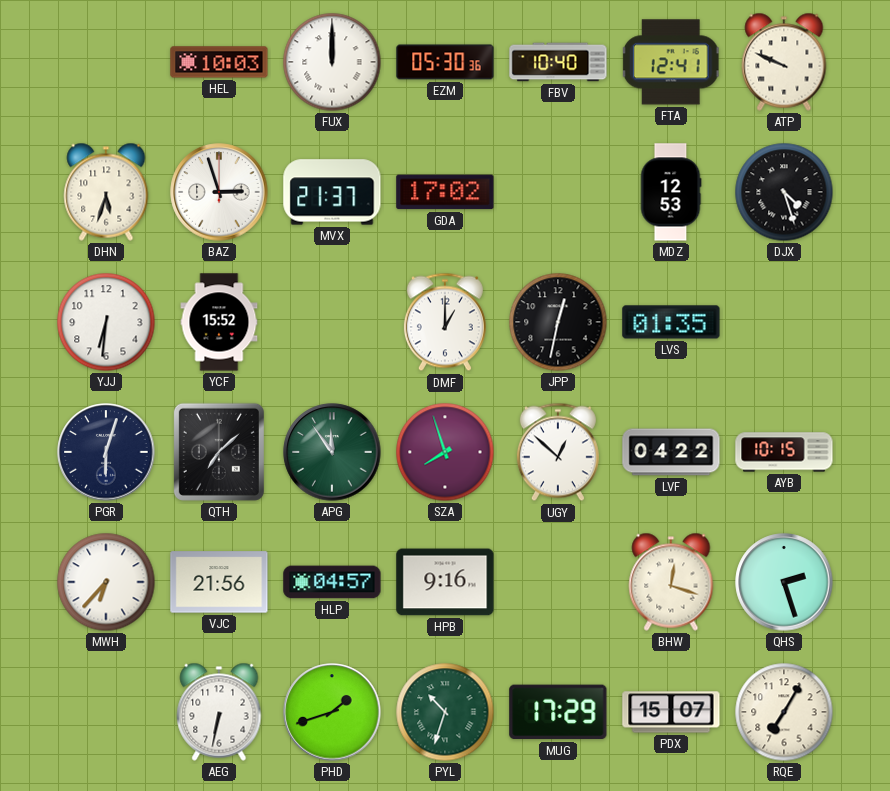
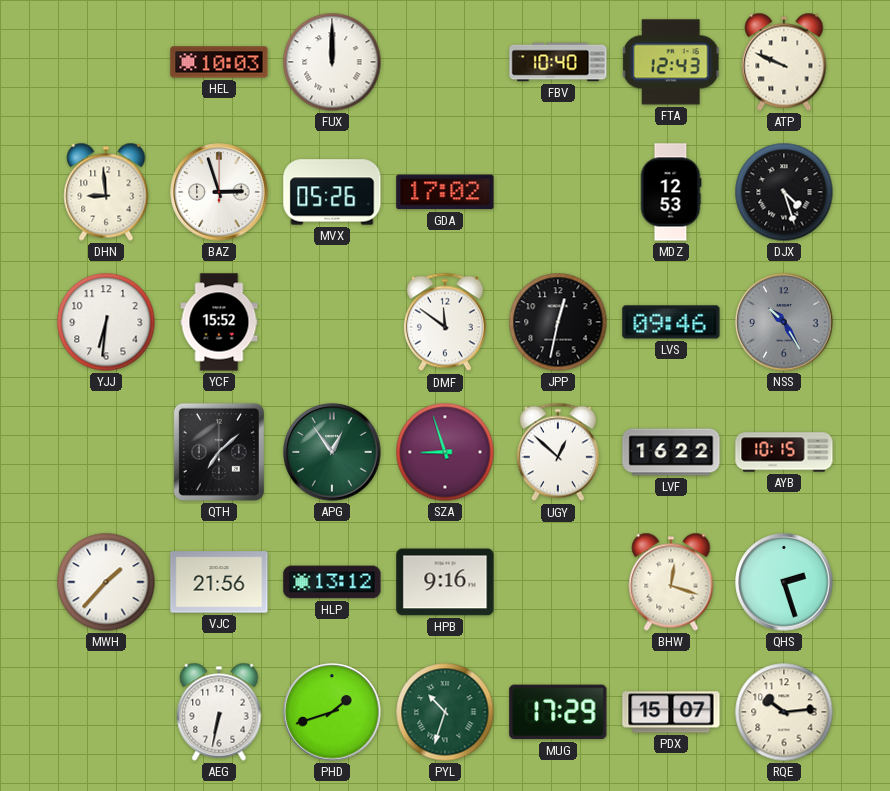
EZM: 05:30 -> none (445, 62)
FTA: 12:41 -> 12:43 (671, 62)
DHN: 5:33 -> 8:59 (106, 192)
MVX: 21:37 -> 05:26 (332, 192)
DMF: 1:00 -> 11:51 (445, 322)
LVS: 01:35 -> 09:46 (671, 322)
NSS: none -> 10:25 (784, 322)
PGR: 6:03 -> none (106, 452)
APG: 11:54 -> 12:54 (332, 452)
SZA: 7:57 -> 8:57 (445, 452)
LVF: 04:22 -> 16:22 (671, 452)
MWH: 6:37 -> 1:37 (106, 582)
HLP: 04:57 -> 13:12 (332, 582)
RQE: 7:05 -> 10:14 (784, 712)
